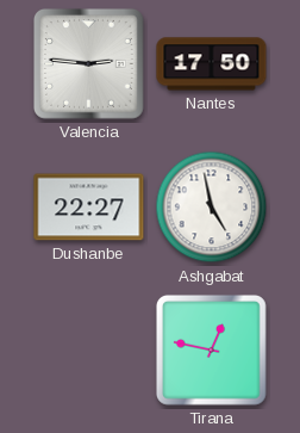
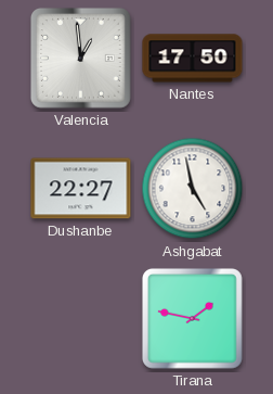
Valencia: 2:46 -> 12:59 (80, 58)
Tirana: 12:47 -> 1:47 (192, 318)
